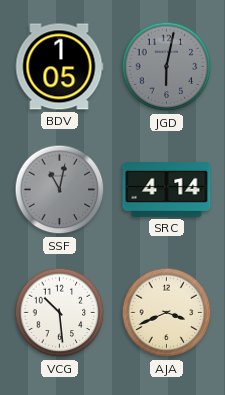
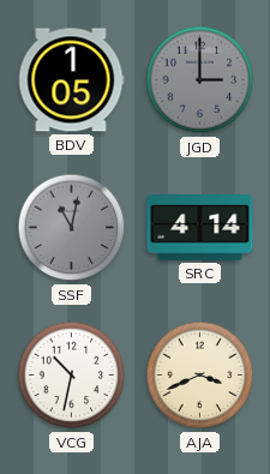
JGD: 6:02 -> 3:00 (200, 80)
VCG: 10:29 -> 10:32 (72, 376)
